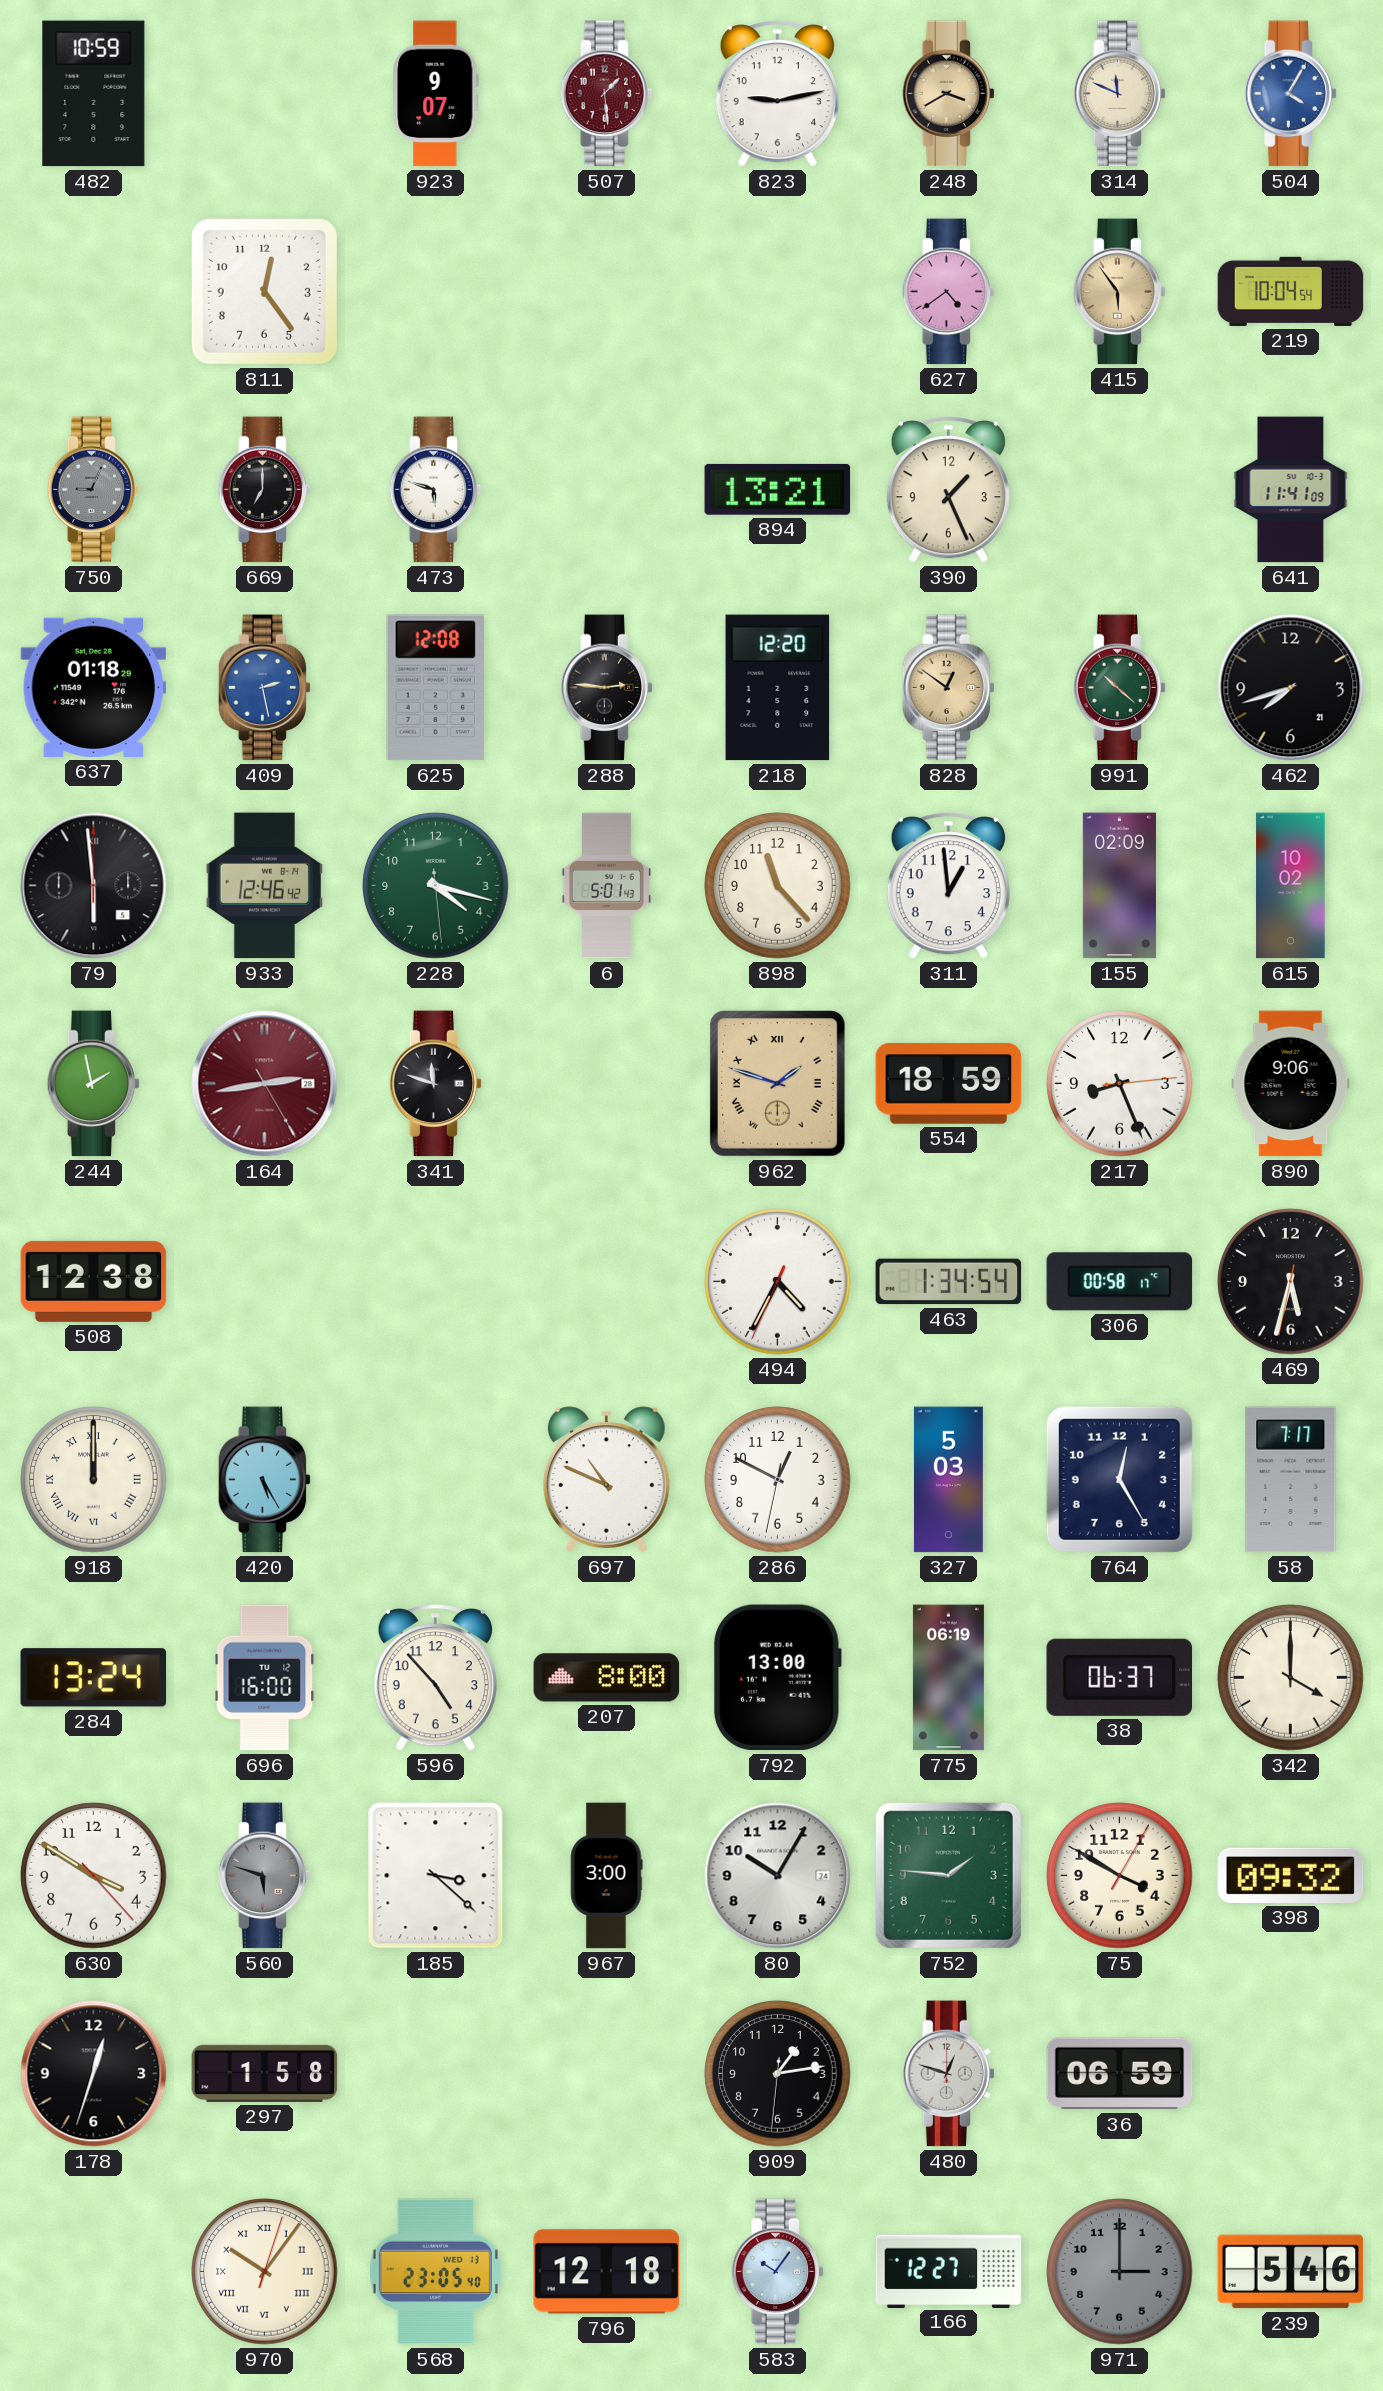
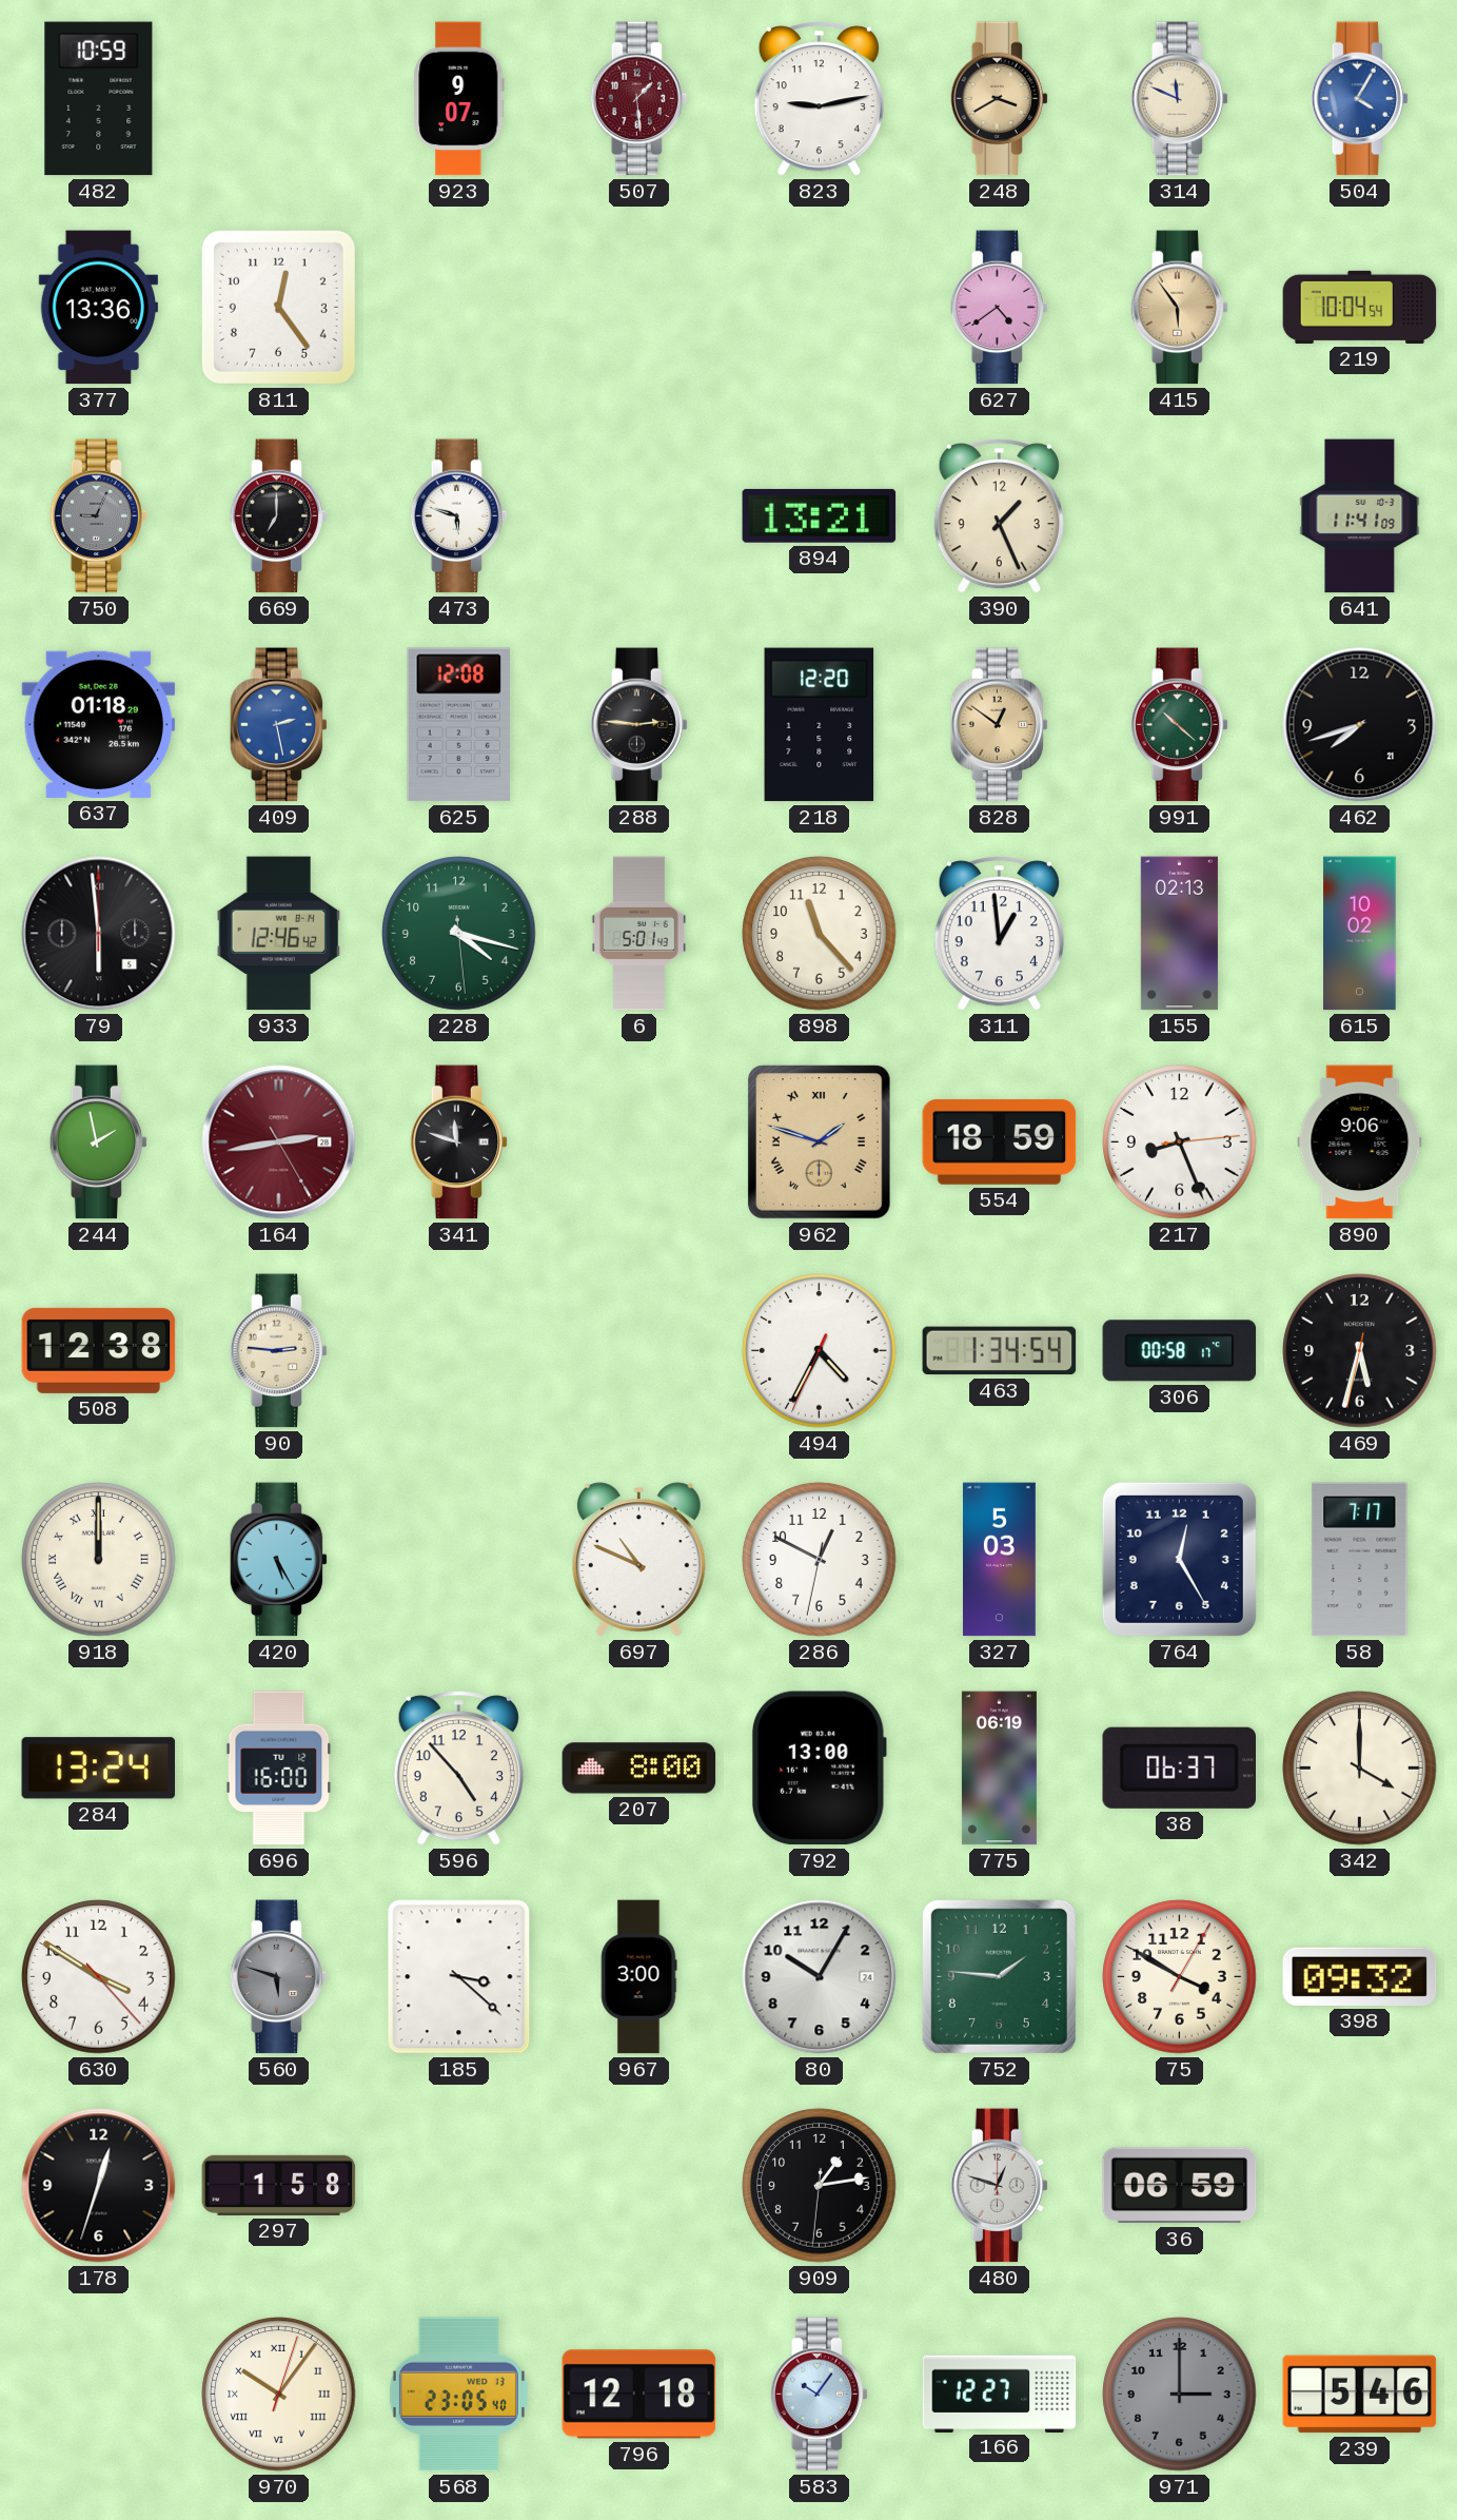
377: none -> 13:36 (98, 308)
155: 02:09 -> 02:13 (1179, 934)
90: none -> 2:46 (279, 1351)
